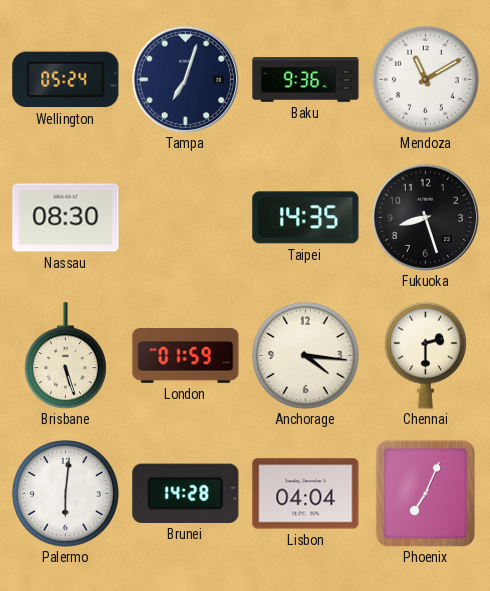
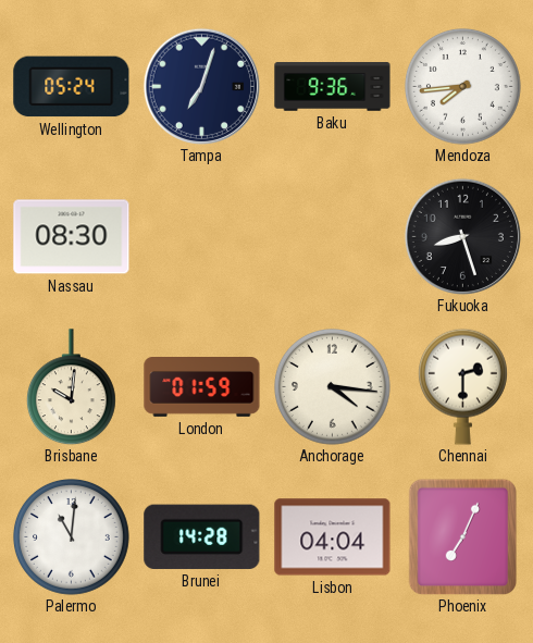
Mendoza: 11:10 -> 7:44 (463, 87)
Taipei: 14:35 -> none (306, 218)
Brisbane: 5:27 -> 10:01 (71, 387)
Palermo: 6:01 -> 11:01 (72, 537)
